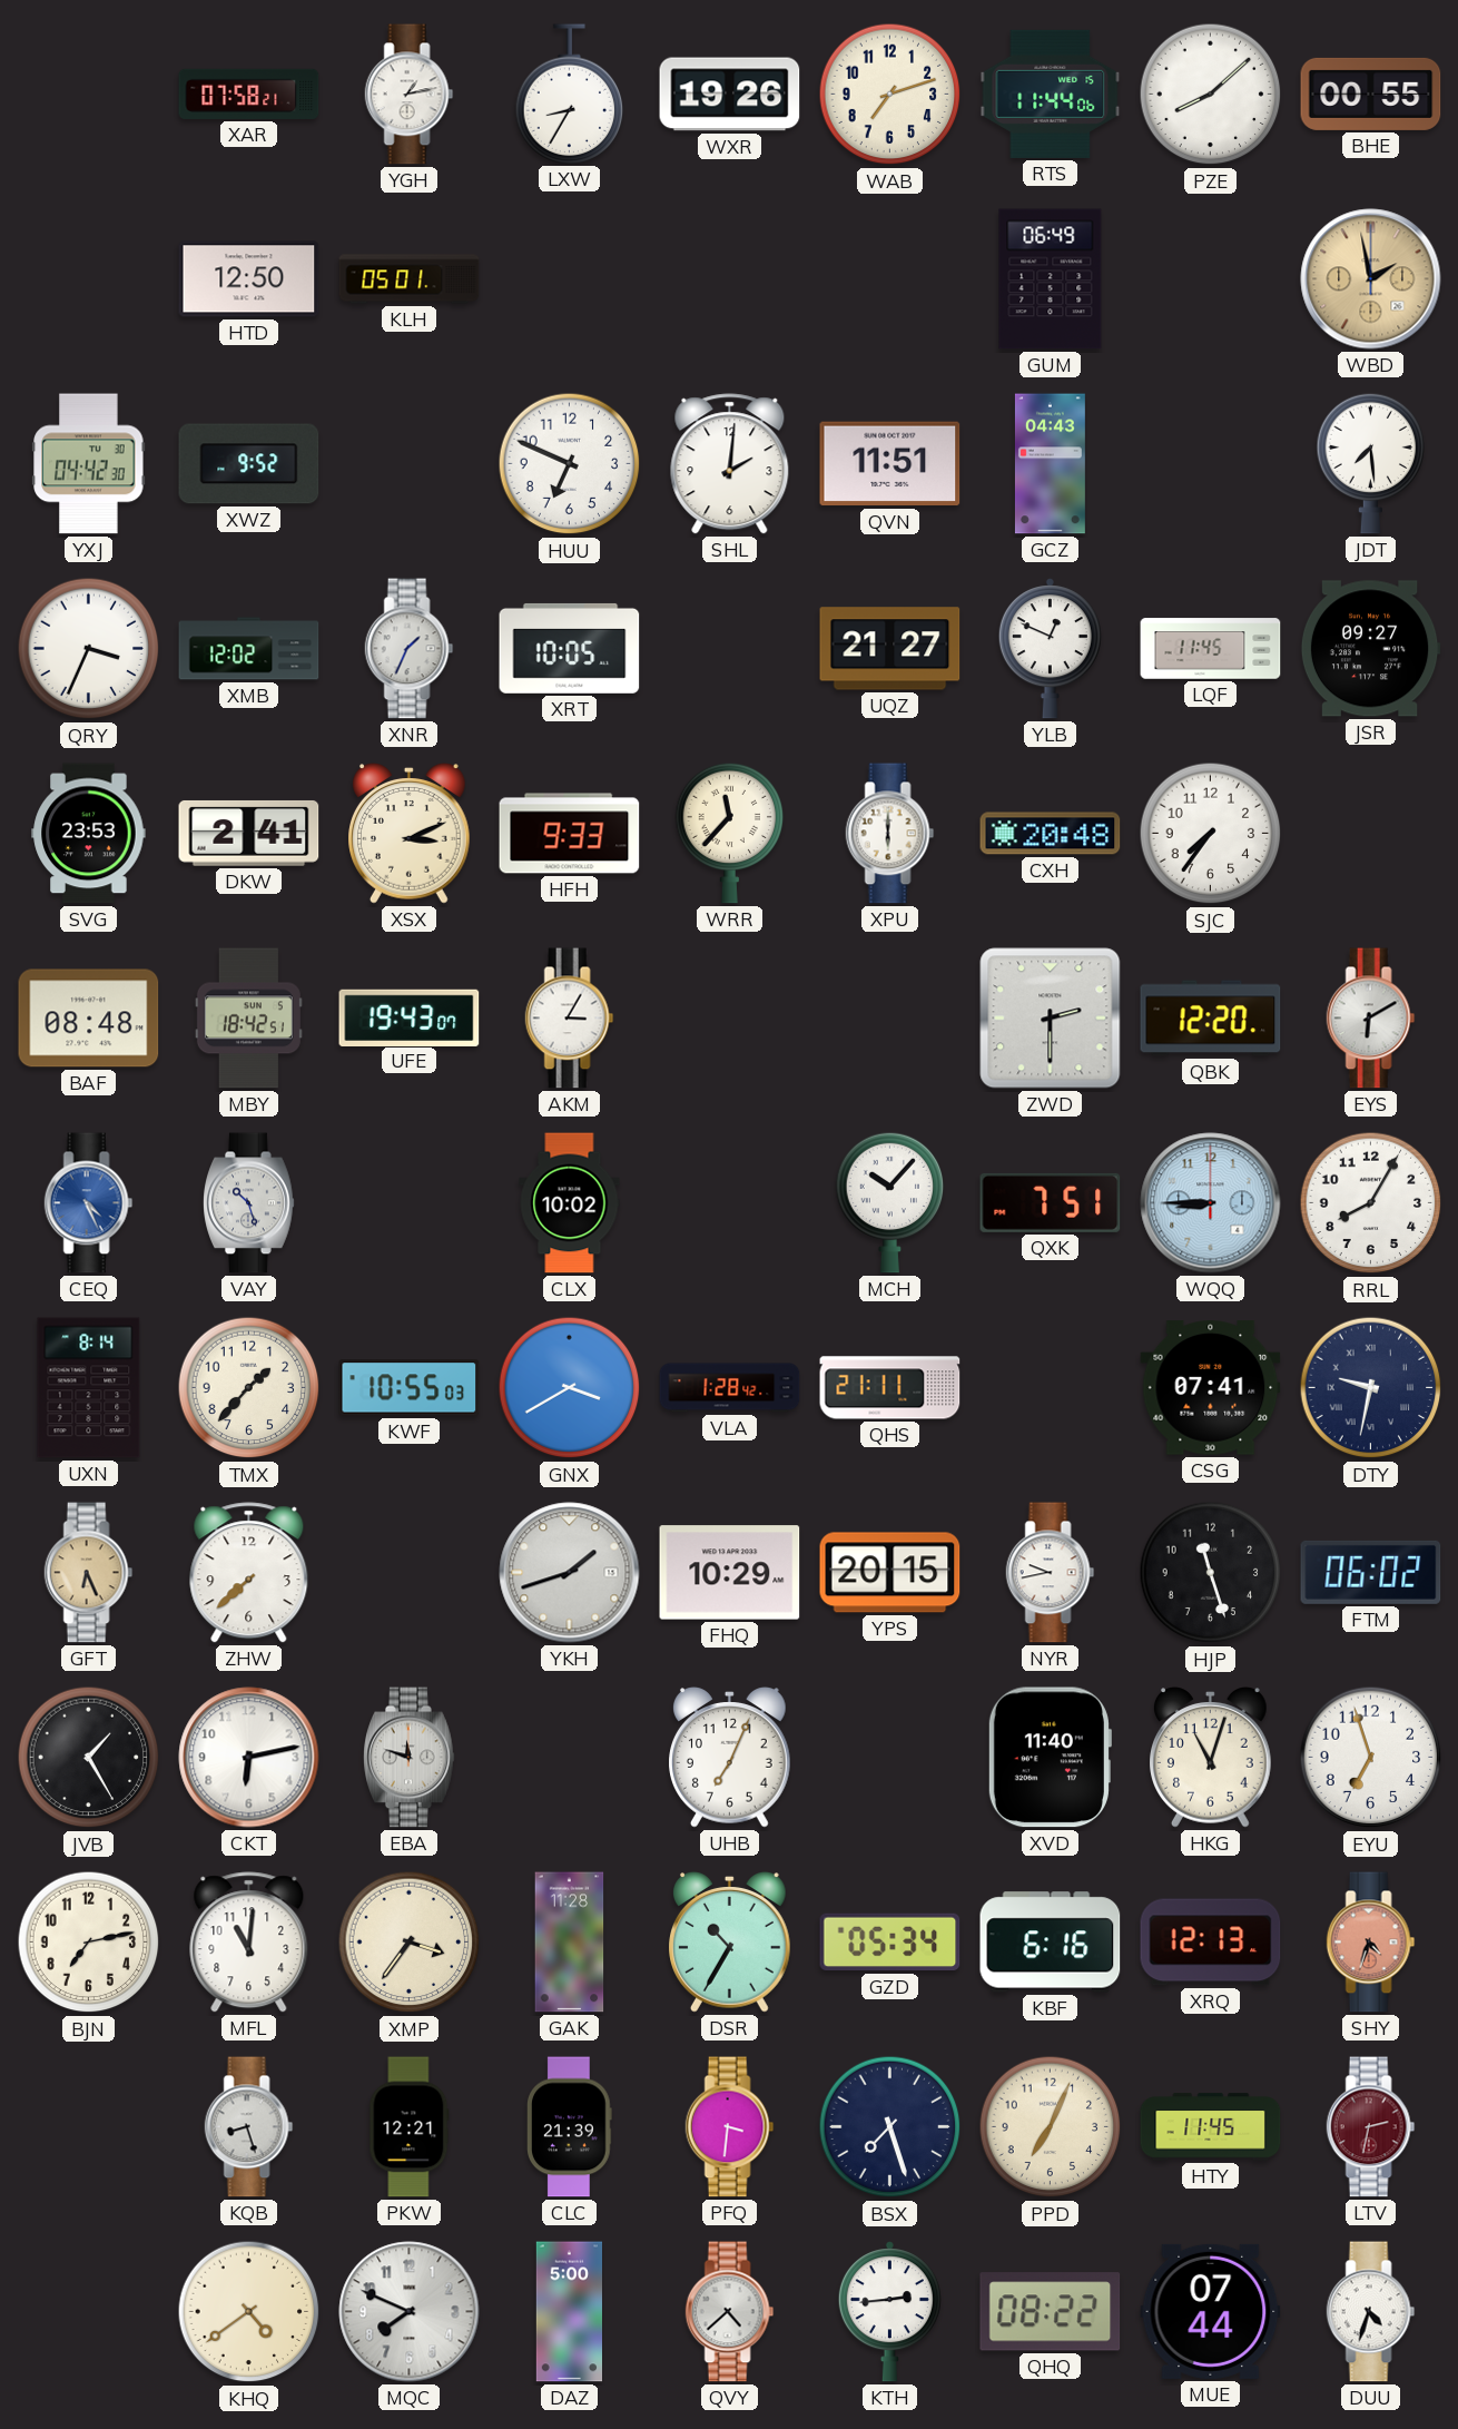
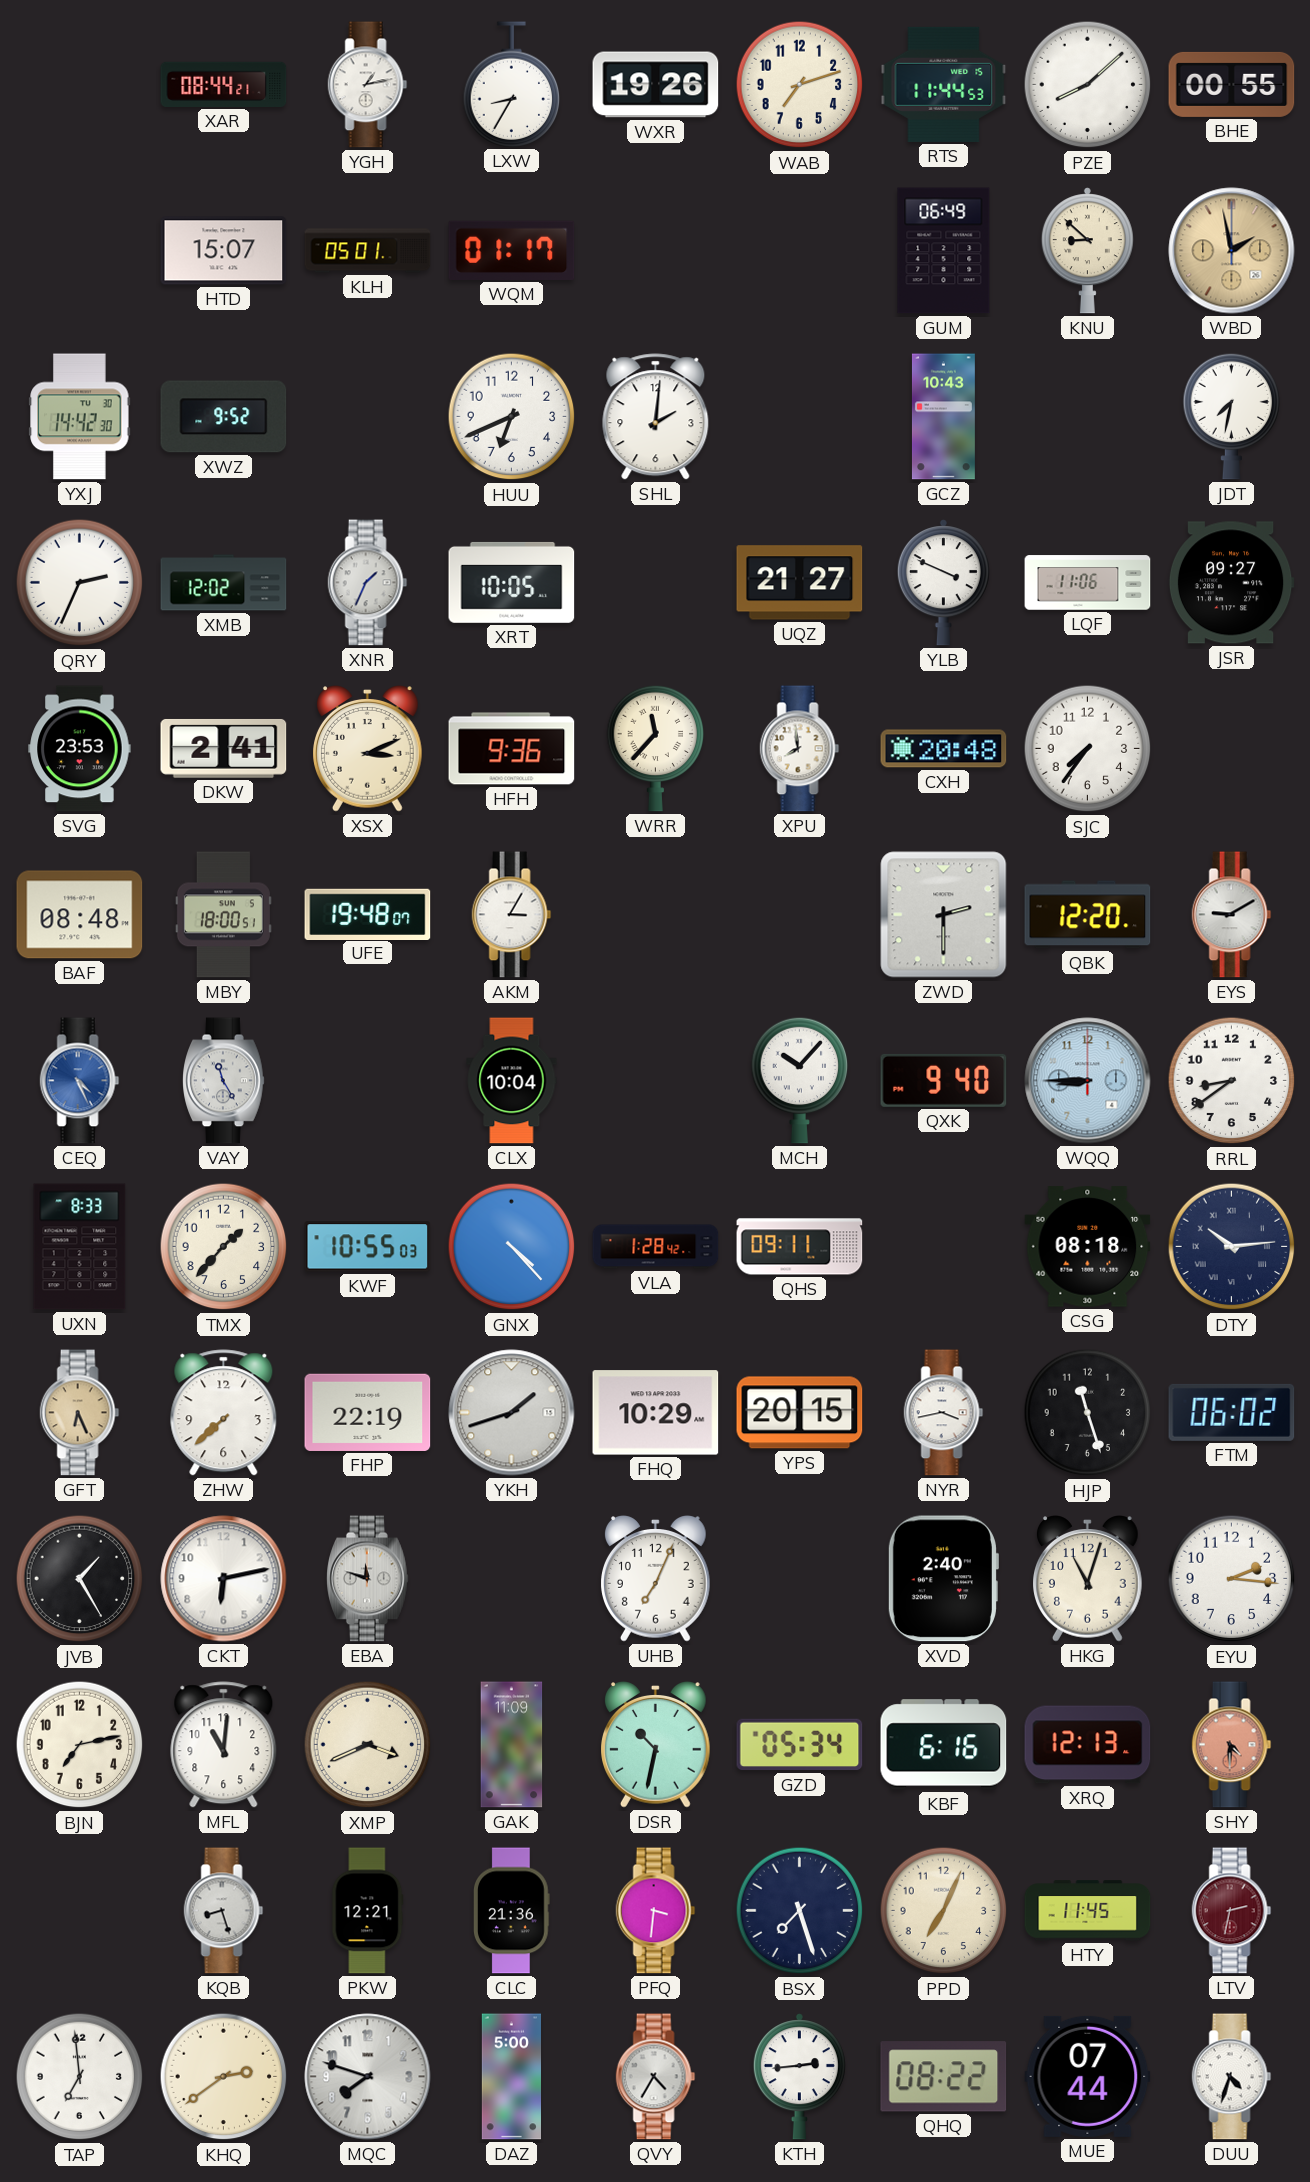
XAR: 07:58 -> 08:44 (224, 84)
RTS: 11:44:06 -> 11:44:53 (944, 84)
HTD: 12:50 -> 15:07 (224, 251)
WQM: none -> 01:17 (512, 250)
KNU: none -> 8:52 (1087, 251)
YXJ: 04:42 -> 14:42 (80, 417)
HUU: 6:49 -> 6:41 (512, 417)
QVN: 11:51 -> none (890, 464)
GCZ: 04:43 -> 10:43 (943, 417)
JDT: 7:29 -> 7:32 (1232, 416)
QRY: 3:34 -> 2:34 (80, 583)
YLB: 12:49 -> 3:49 (943, 583)
LQF: 11:45 -> 11:06 (1088, 583)
HFH: 9:33 -> 9:36 (512, 749)
XPU: 6:00 -> 7:59 (800, 749)
MBY: 18:42 -> 18:00 (223, 915)
UFE: 19:43 -> 19:48 (368, 914)
EYS: 6:10 -> 9:10 (1232, 915)
VAY: 10:27 -> 11:25 (224, 1081)
CLX: 10:02 -> 10:04 (512, 1081)
QXK: 7:51 -> 9:40 (944, 1080)
RRL: 8:05 -> 8:39 (1232, 1081)
UXN: 8:14 -> 8:33 (80, 1247)
GNX: 3:40 -> 4:23 (512, 1247)
QHS: 21:11 -> 09:11 (800, 1247)
CSG: 07:41 -> 08:18 (1088, 1247)
DTY: 9:32 -> 10:14 (1232, 1247)
FHP: none -> 22:19 (368, 1412)
NYR: 9:43 -> 3:43 (944, 1413)
XVD: 11:40 -> 2:40 (943, 1579)
EYU: 6:57 -> 2:16 (1232, 1579)
XMP: 3:36 -> 3:41 (368, 1745)
GAK: 11:28 -> 11:09 (512, 1745)
DSR: 10:35 -> 10:32 (656, 1745)
SHY: 4:33 -> 4:30 (1232, 1745)
CLC: 21:39 -> 21:36 (512, 1911)
TAP: none -> 6:59 (80, 2077)
KHQ: 4:39 -> 2:39 (224, 2077)
MQC: 7:49 -> 7:48 (368, 2077)
QVY: 4:38 -> 4:35 (656, 2077)
